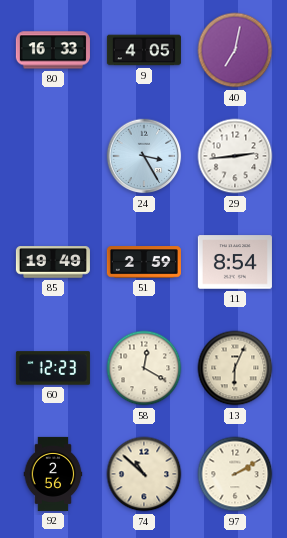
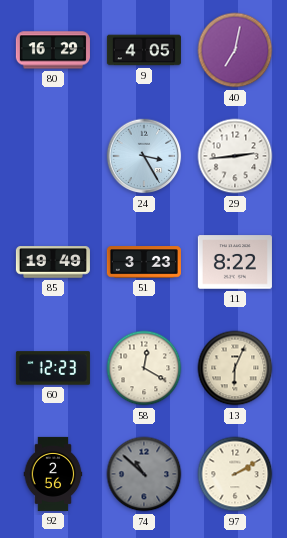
80: 16:33 -> 16:29 (53, 50)
51: 2:59 -> 3:23 (144, 262)
11: 8:54 -> 8:22 (235, 262)
74 dial: cream -> grey (144, 474)
